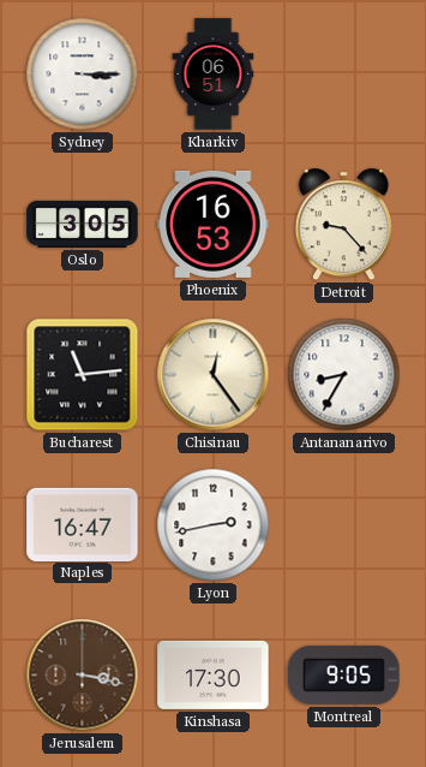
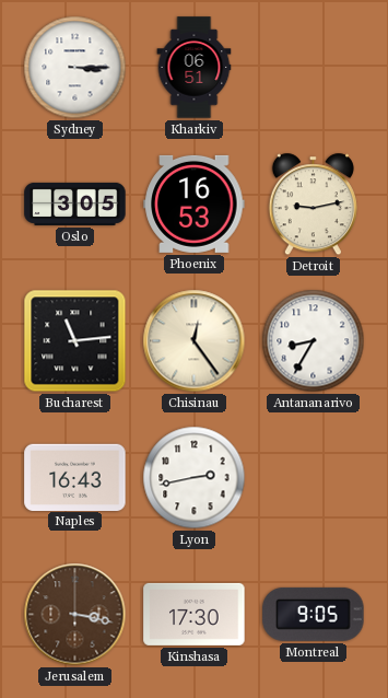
Detroit: 9:23 -> 9:13 (313, 205)
Naples: 16:47 -> 16:43 (75, 477)
